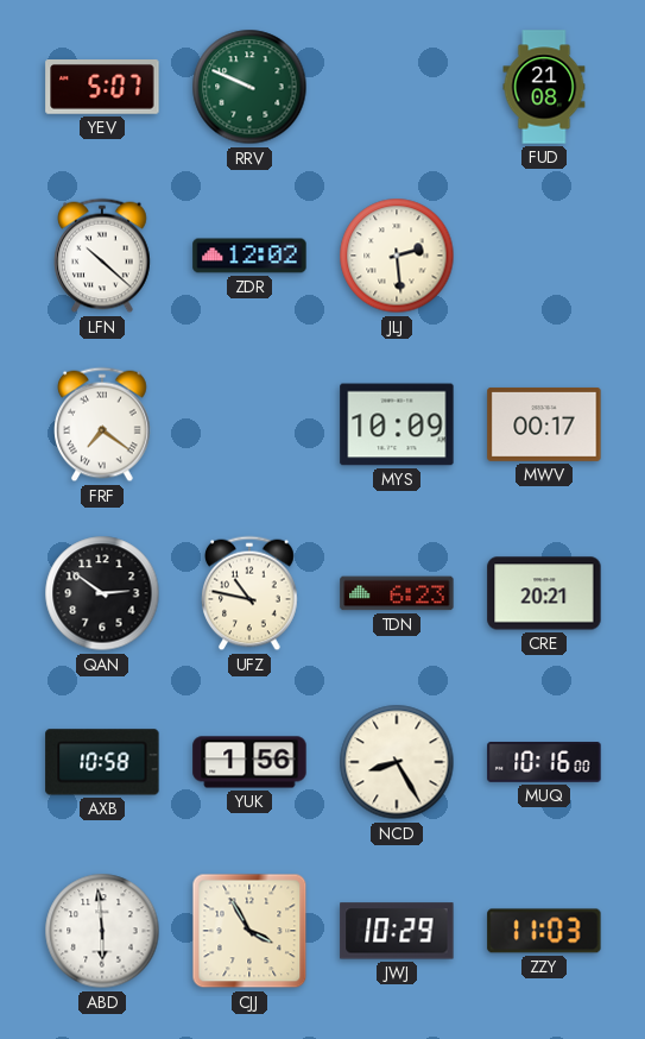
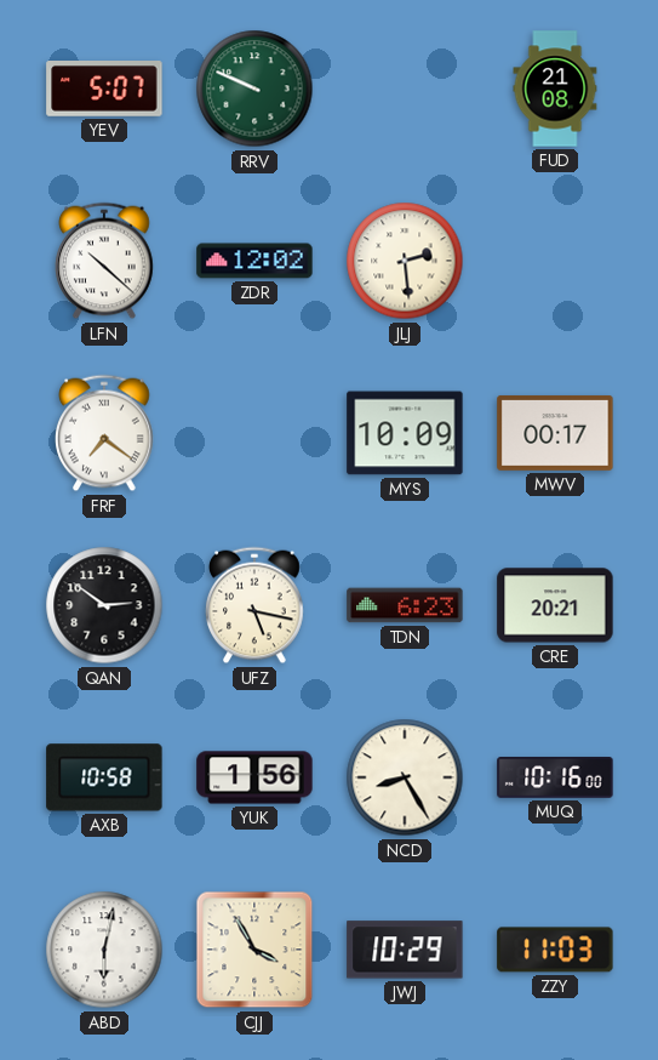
UFZ: 10:47 -> 5:17 (256, 605)
ABD: 5:59 -> 6:02 (104, 950)
